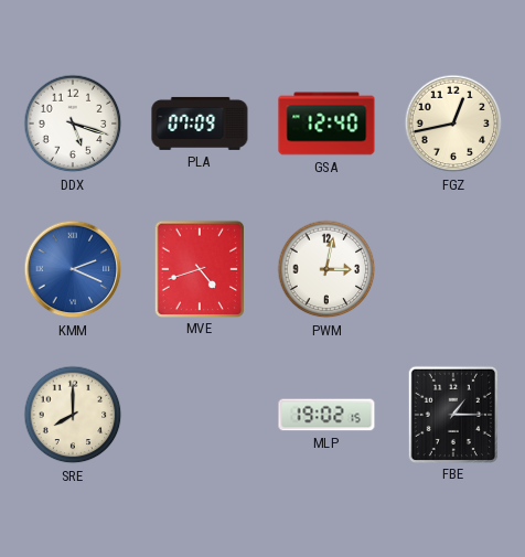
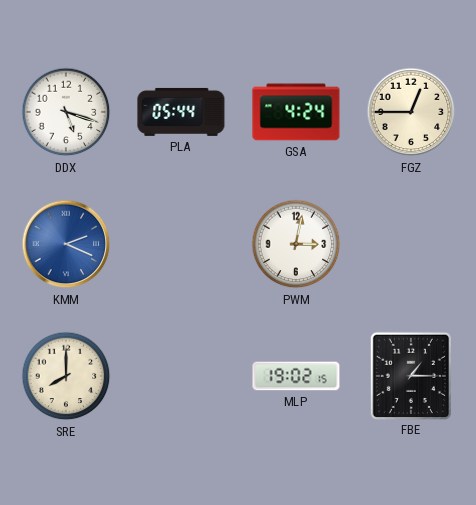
PLA: 07:09 -> 05:44 (181, 112)
GSA: 12:40 -> 4:24 (296, 112)
FGZ: 12:43 -> 12:45 (411, 112)
MVE: 4:42 -> none (199, 268)
